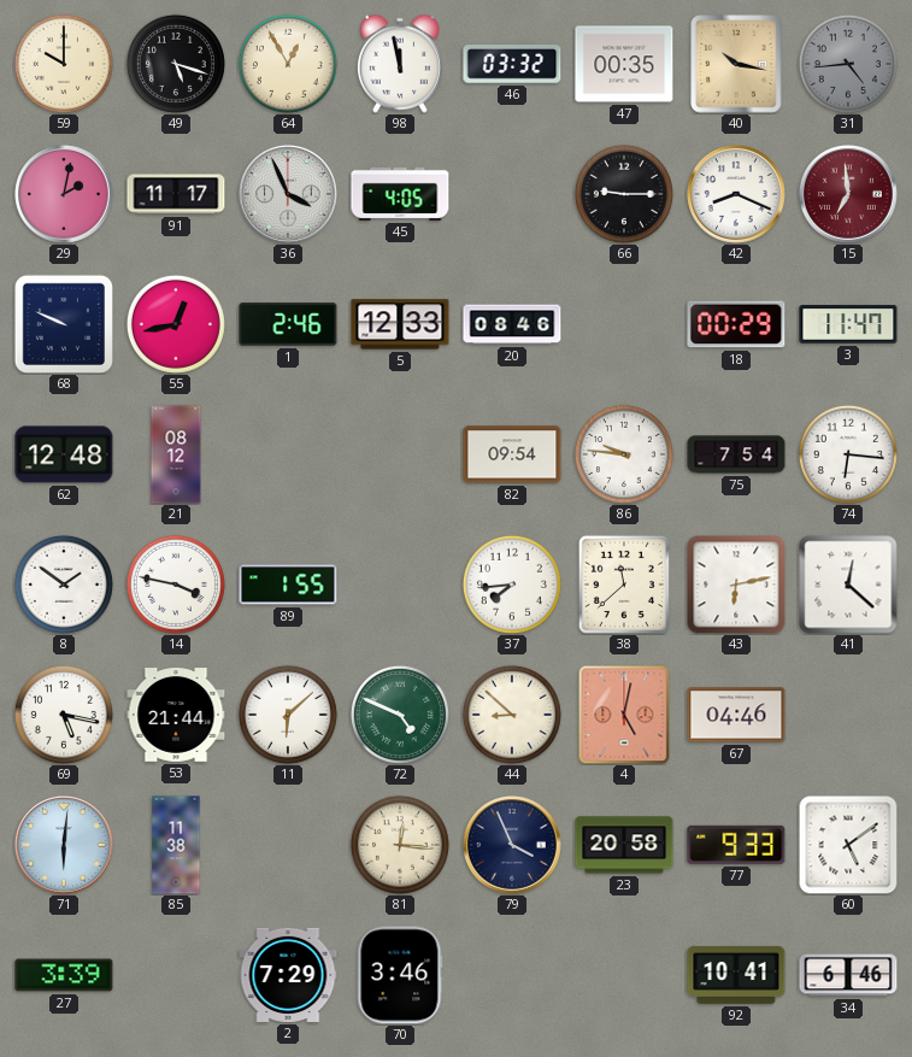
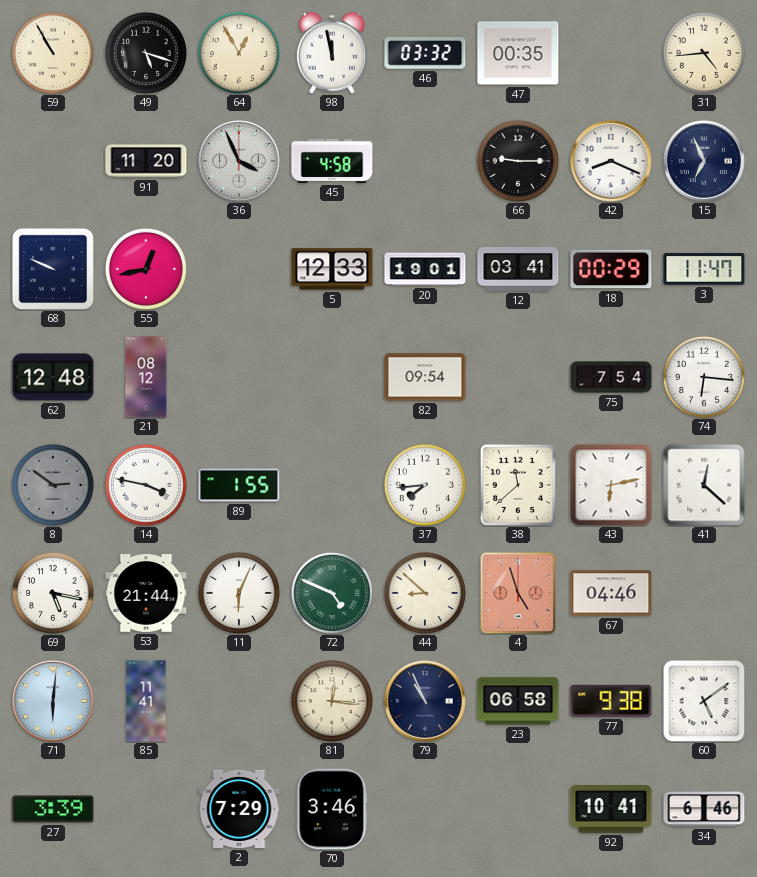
59: 10:00 -> 10:55 (53, 53)
40: 10:17 -> none (736, 64)
31 dial: grey -> cream (704, 53)
29: 2:02 -> none (65, 195)
91: 11:17 -> 11:20 (146, 161)
45: 4:05 -> 4:58 (332, 161)
15: 6:59 -> 6:56 (705, 162)
15 dial: burgundy -> navy (705, 162)
1: 2:46 -> none (288, 324)
20: 08:46 -> 19:01 (425, 269)
12: none -> 03:41 (518, 269)
86: 9:46 -> none (624, 454)
8: 1:51 -> 2:51 (53, 485)
8 dial: white -> grey (53, 485)
11: 6:08 -> 6:04 (239, 593)
4: 5:02 -> 4:57 (518, 593)
85: 11:38 -> 11:41 (146, 701)
79: 3:56 -> 10:56 (426, 702)
23: 20:58 -> 06:58 (518, 701)
77: 9:33 -> 9:38 (611, 701)
